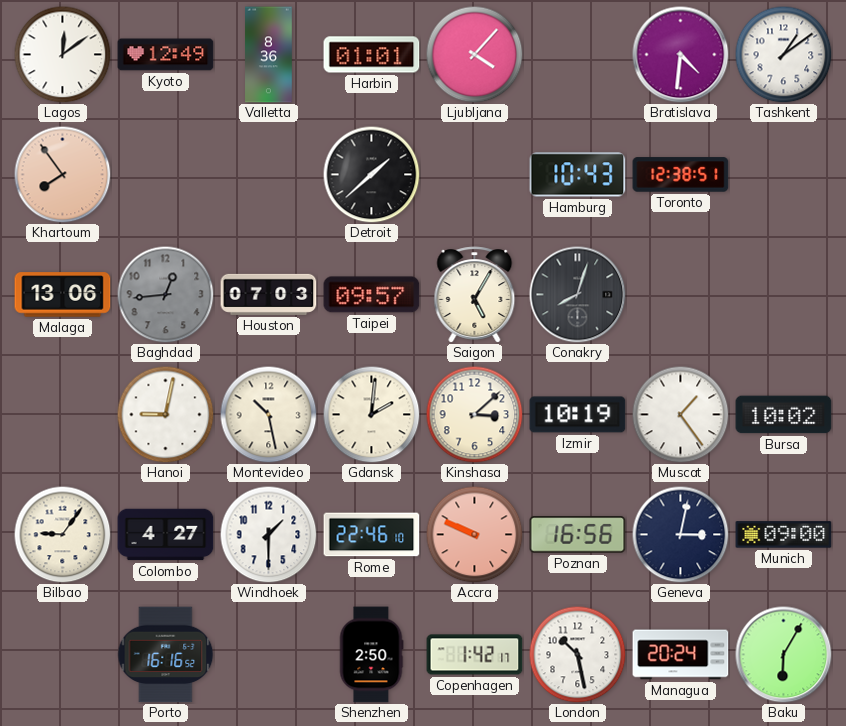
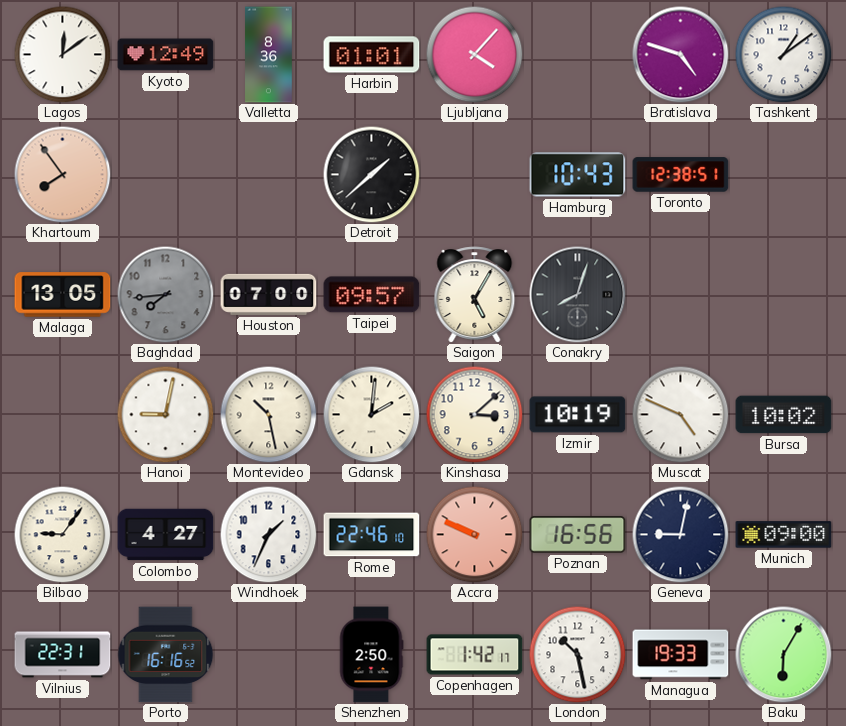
Bratislava: 4:31 -> 4:48 (681, 55)
Malaga: 13:06 -> 13:05 (63, 295)
Baghdad: 12:44 -> 7:44 (165, 294)
Houston: 07:03 -> 07:00 (269, 294)
Muscat: 1:24 -> 4:49 (680, 414)
Windhoek: 1:30 -> 1:34 (268, 534)
Geneva: 3:02 -> 9:02 (680, 534)
Vilnius: none -> 22:31 (63, 655)
Managua: 20:24 -> 19:33 (681, 655)
